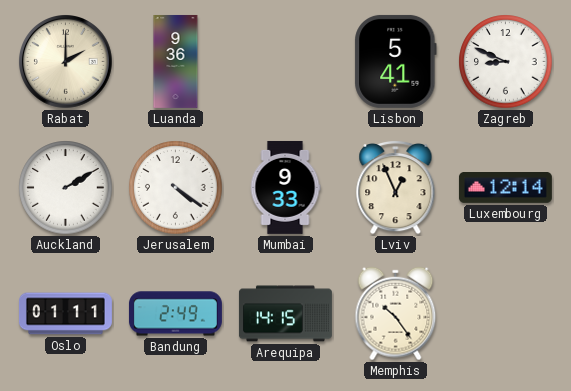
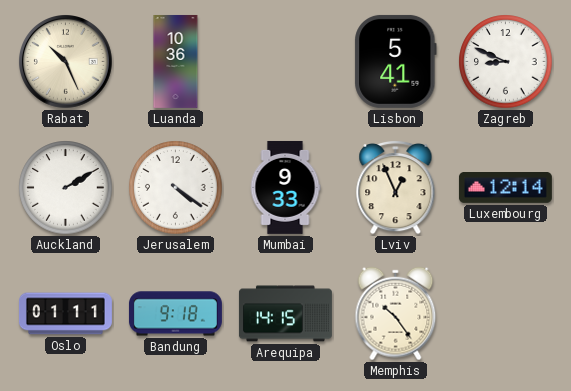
Rabat: 2:00 -> 10:26 (66, 62)
Luanda: 9:36 -> 10:36 (176, 61)
Bandung: 2:49 -> 9:18 (175, 314)
